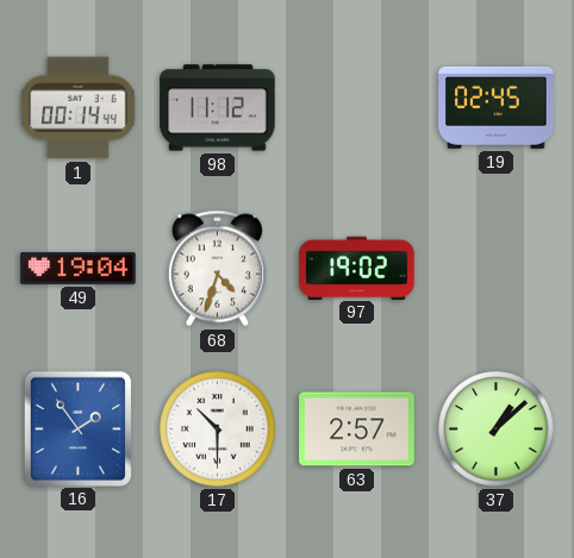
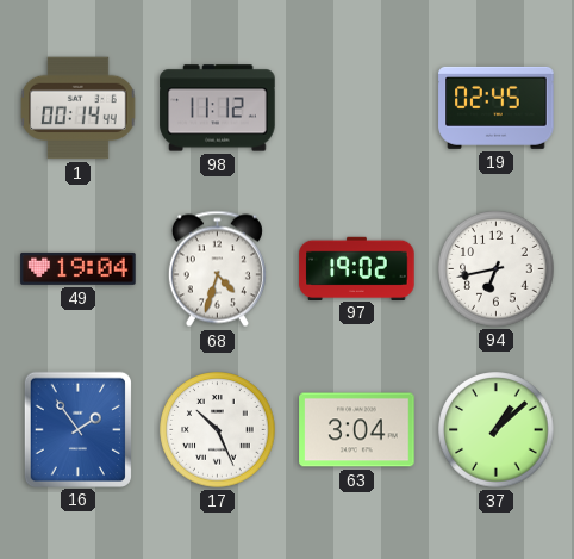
94: none -> 6:43 (497, 269)
17: 10:30 -> 10:26 (218, 430)
63: 2:57 -> 3:04 (357, 430)
